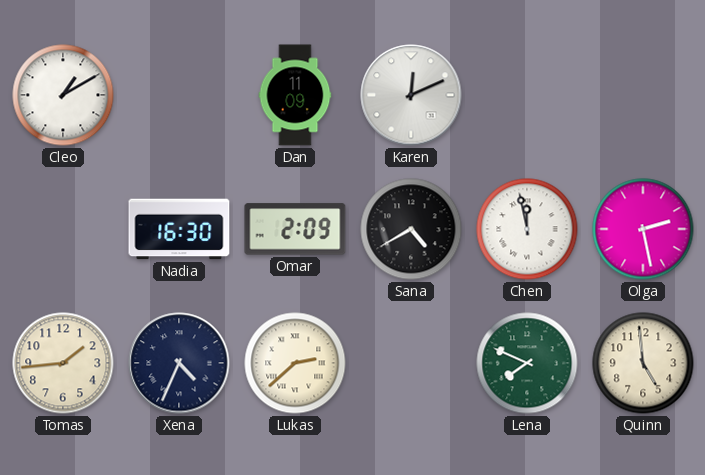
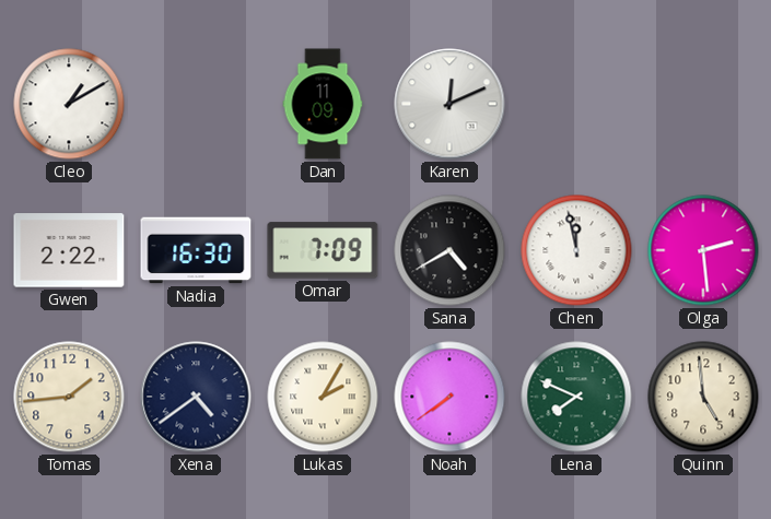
Gwen: none -> 2:22 (69, 250)
Omar: 2:09 -> 7:09 (323, 250)
Olga: 2:28 -> 2:29 (703, 250)
Xena: 4:34 -> 4:39 (196, 397)
Lukas: 2:38 -> 2:05 (323, 397)
Noah: none -> 7:39 (449, 397)
